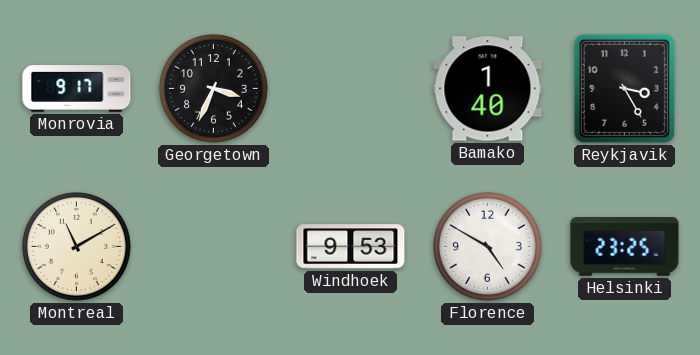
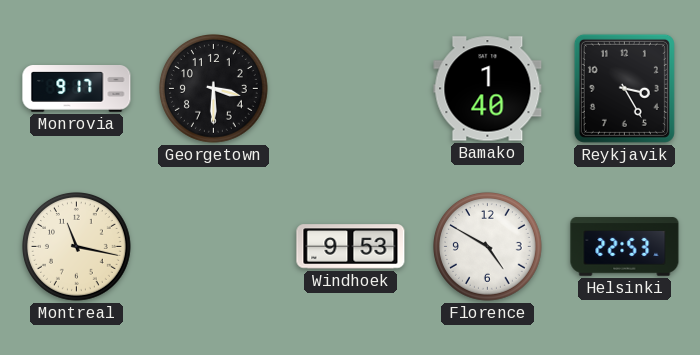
Georgetown: 3:34 -> 3:30 (214, 89)
Montreal: 11:10 -> 11:17 (77, 247)
Helsinki: 23:25 -> 22:53 (625, 247)
